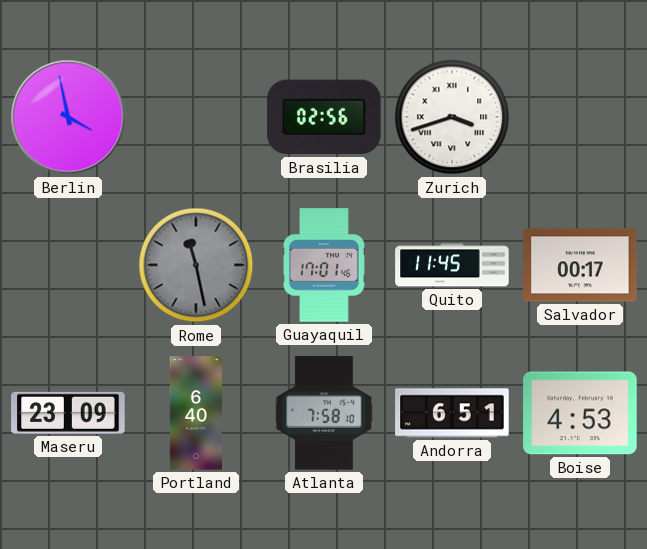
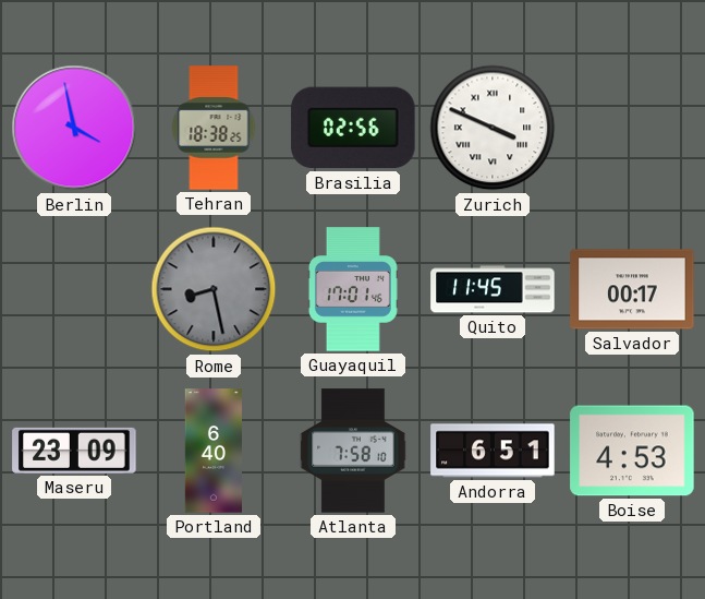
Tehran: none -> 18:38 (214, 128)
Zurich: 3:42 -> 3:49 (493, 128)
Rome: 11:28 -> 8:28 (214, 289)
